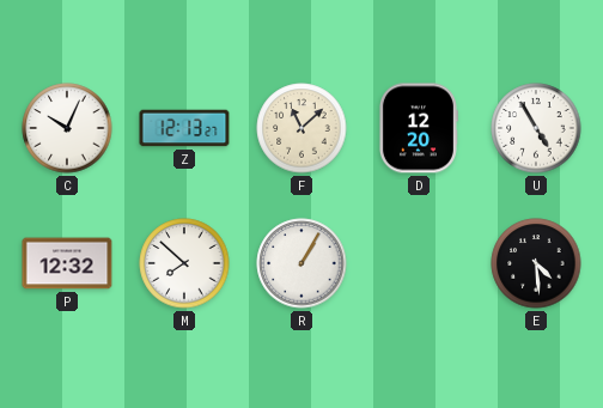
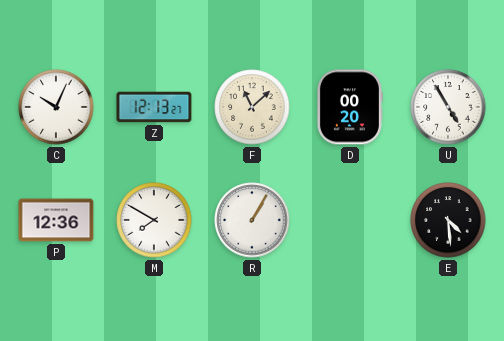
D: 12:20 -> 00:20 (349, 107)
P: 12:32 -> 12:36 (56, 220)
M: 7:52 -> 7:50 (154, 220)
